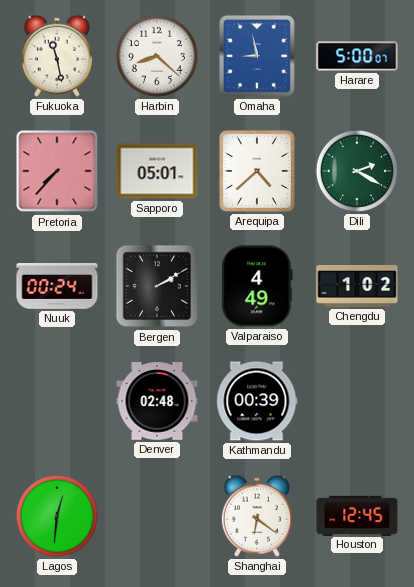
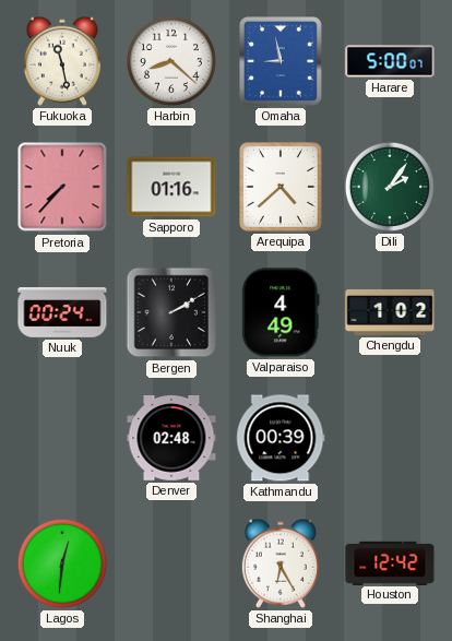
Sapporo: 05:01 -> 01:16 (171, 187)
Dili: 2:20 -> 2:06 (390, 187)
Shanghai: 6:21 -> 6:25 (281, 563)
Houston: 12:45 -> 12:42 (390, 562)
